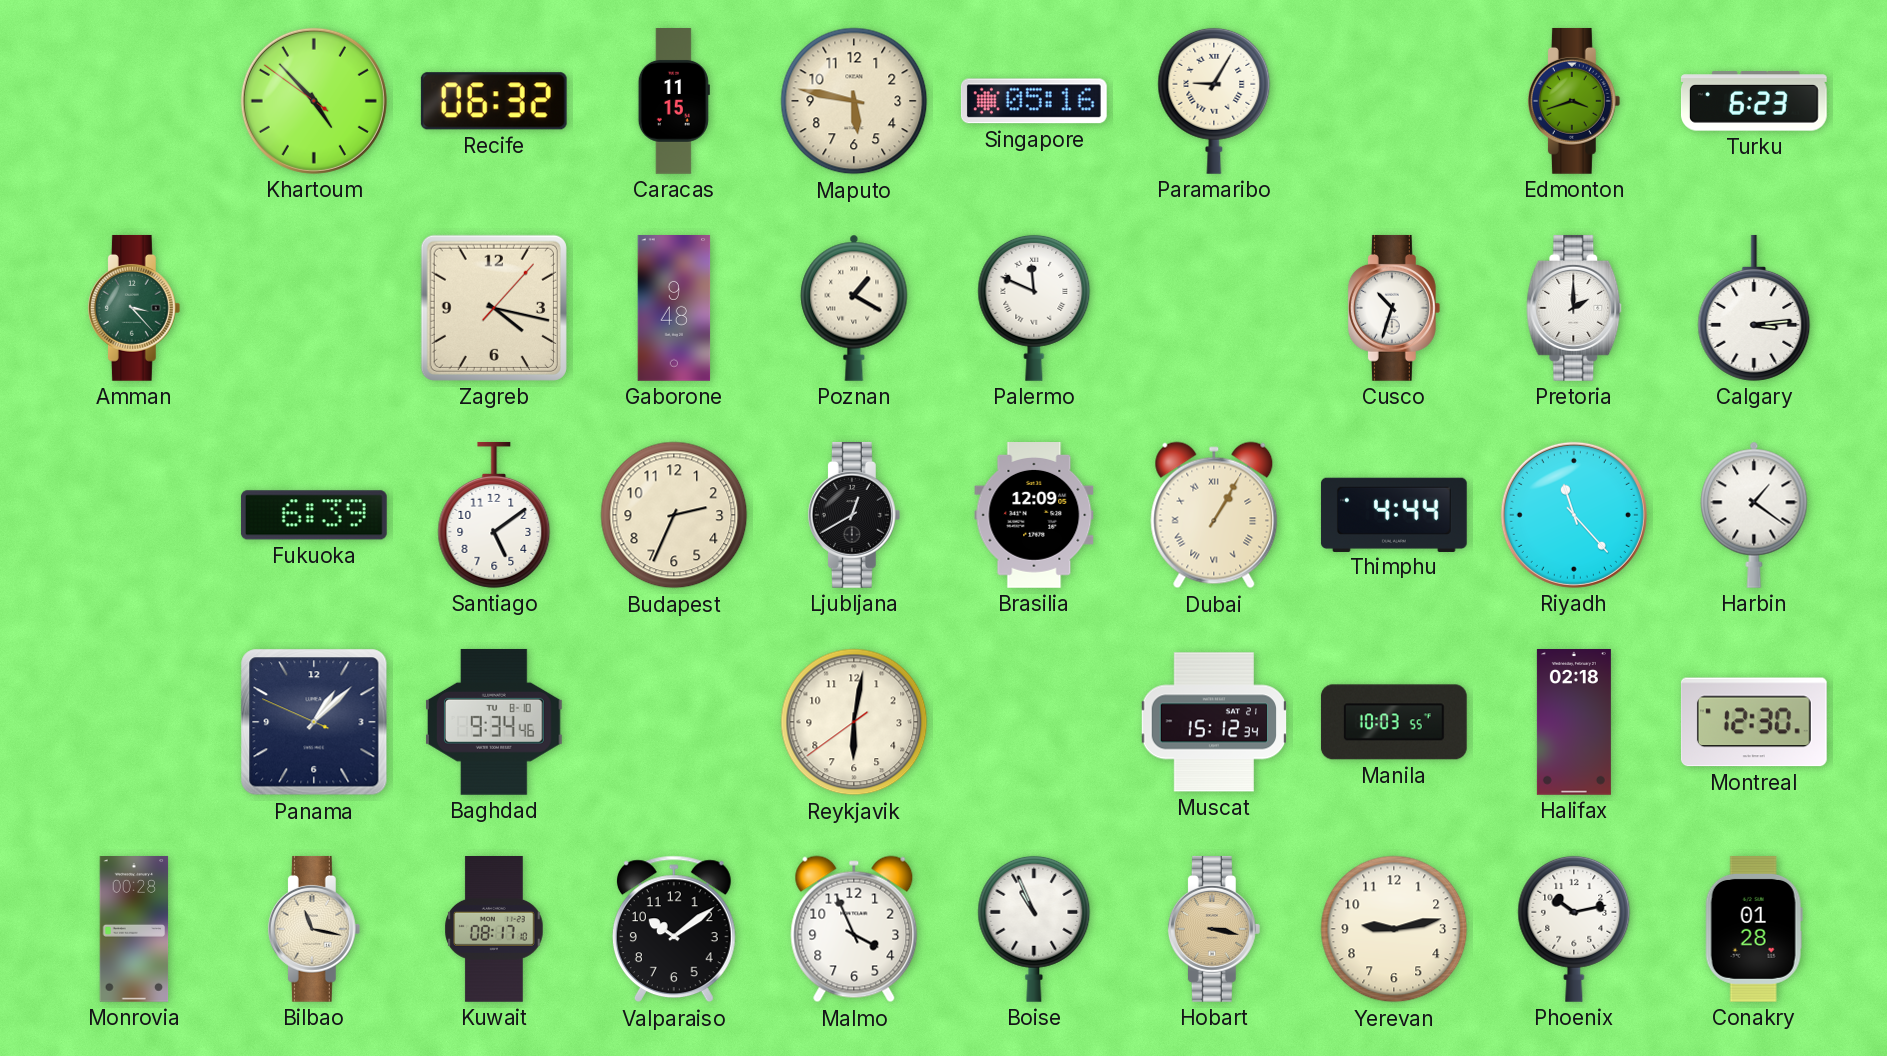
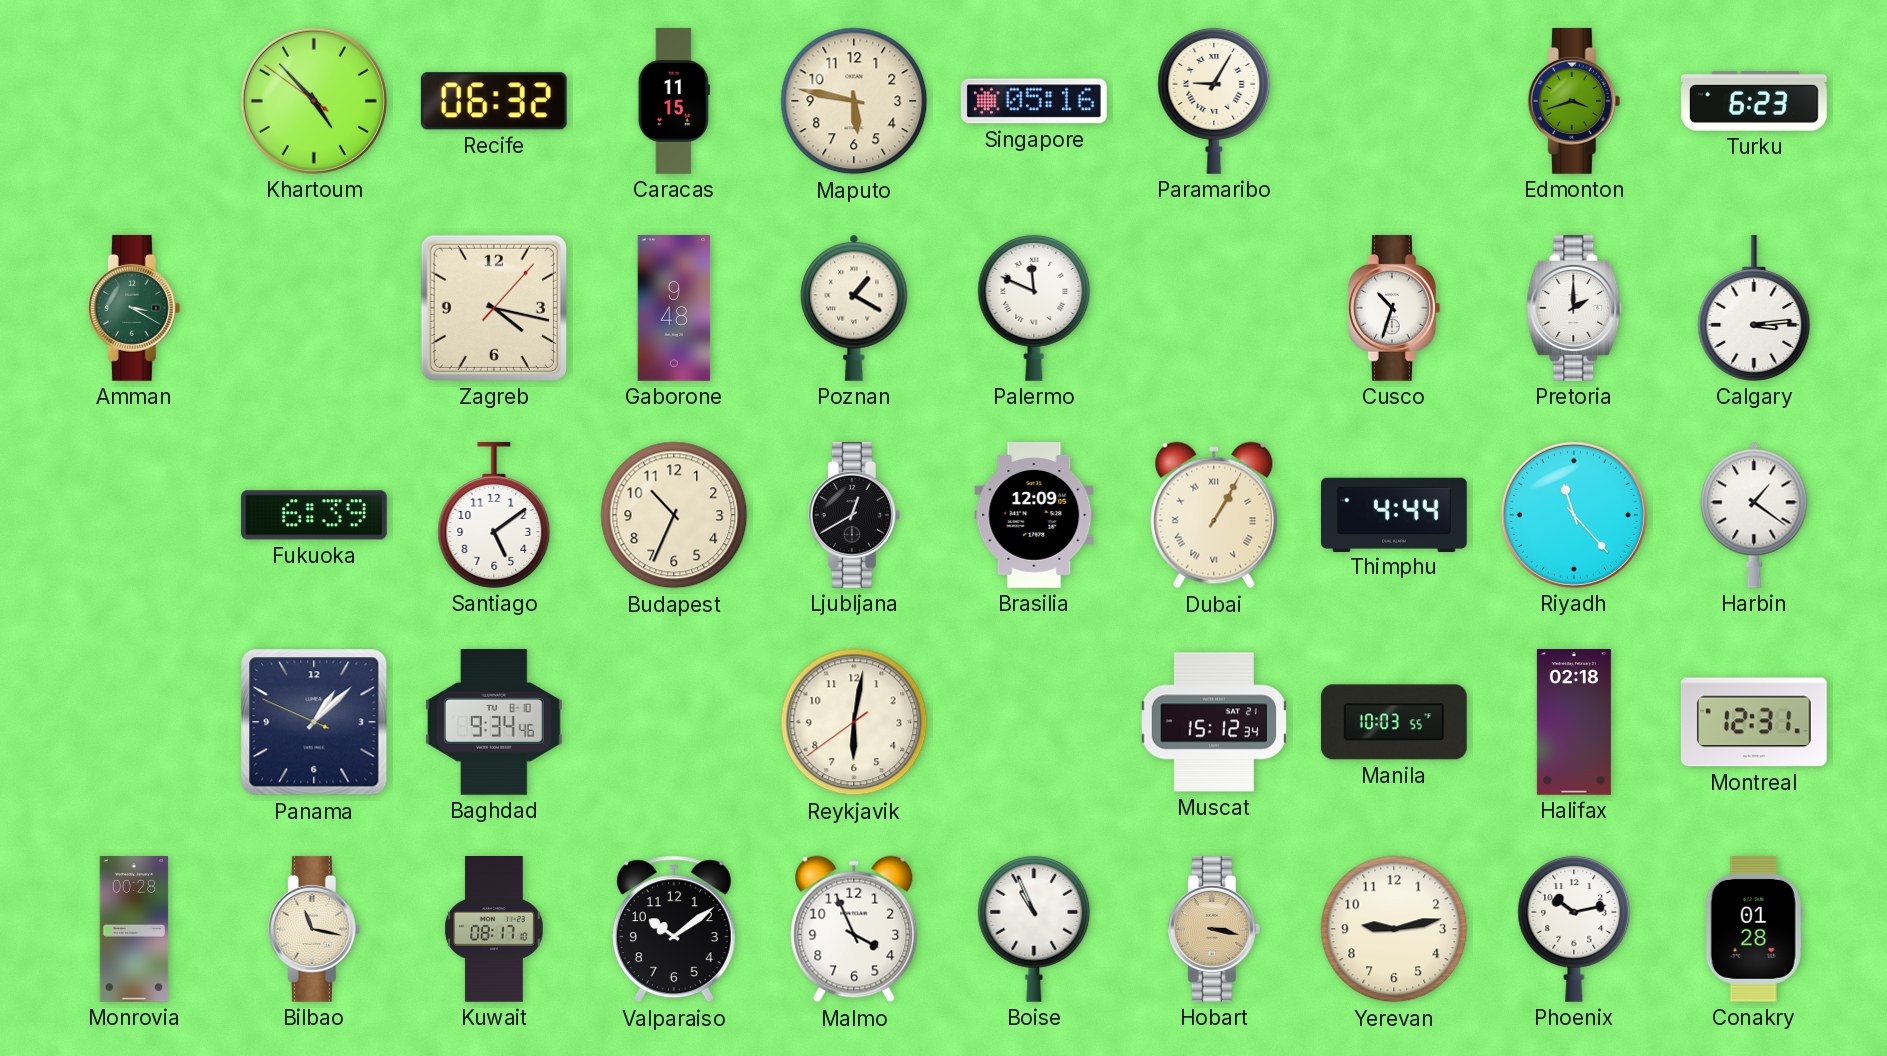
Amman: 3:23 -> 3:20 (134, 308)
Budapest: 2:34 -> 10:34 (674, 515)
Montreal: 12:30 -> 12:31 (1754, 722)
